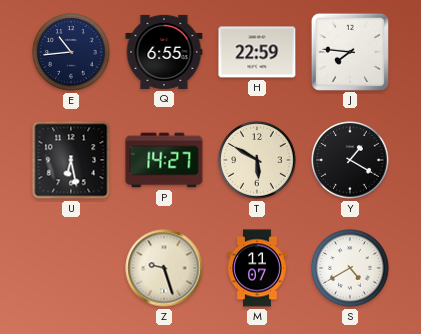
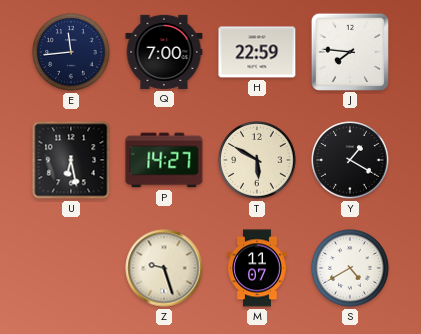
E: 10:44 -> 11:44 (71, 52)
Q: 6:55 -> 7:00 (164, 52)
